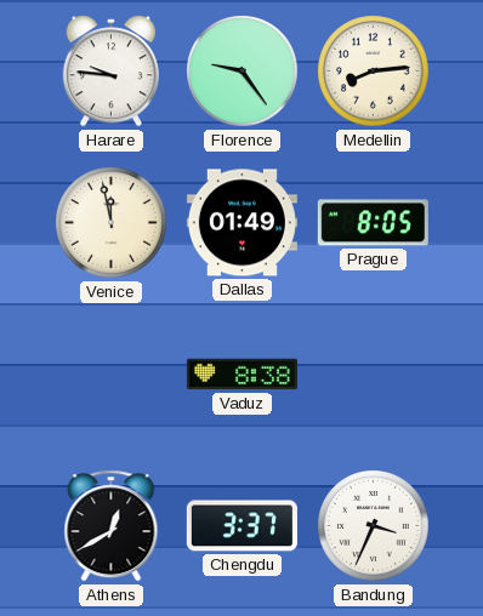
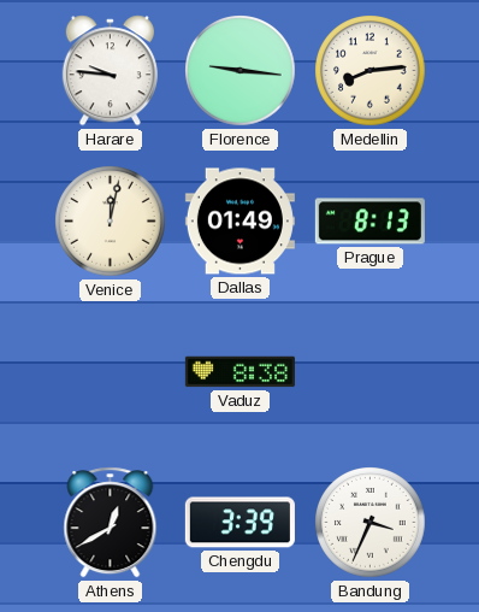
Florence: 9:24 -> 9:16 (241, 71)
Venice: 11:58 -> 12:02 (111, 222)
Prague: 8:05 -> 8:13 (369, 222)
Chengdu: 3:37 -> 3:39 (239, 523)
